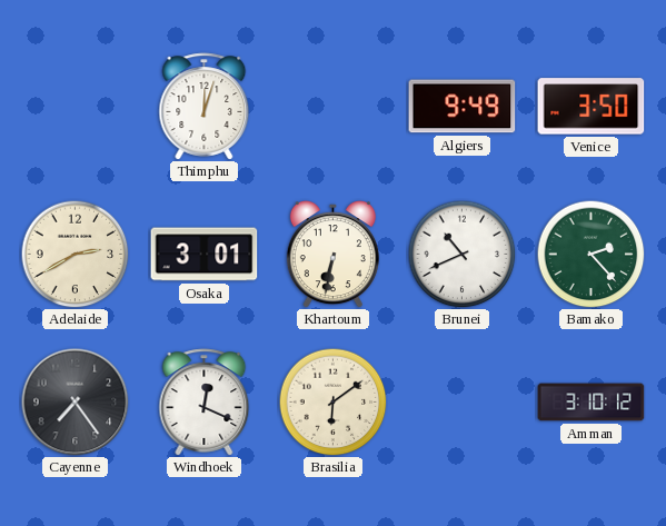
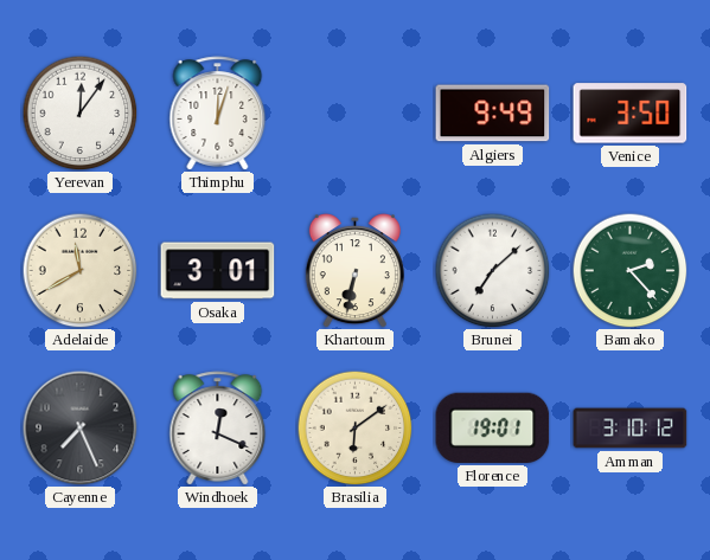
Yerevan: none -> 12:06 (79, 112)
Adelaide: 2:40 -> 11:40 (79, 270)
Brunei: 10:41 -> 7:08 (492, 270)
Cayenne: 7:24 -> 7:26 (81, 429)
Florence: none -> 19:01 (493, 427)
